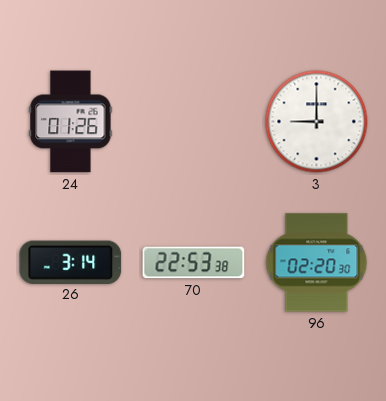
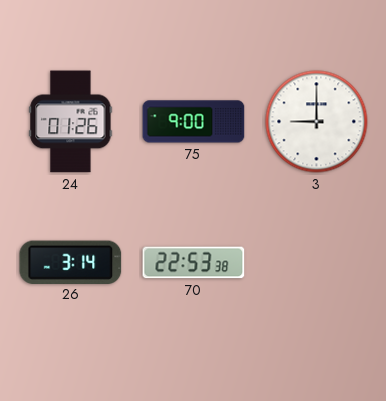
75: none -> 9:00 (194, 122)
96: 02:20 -> none (317, 263)
